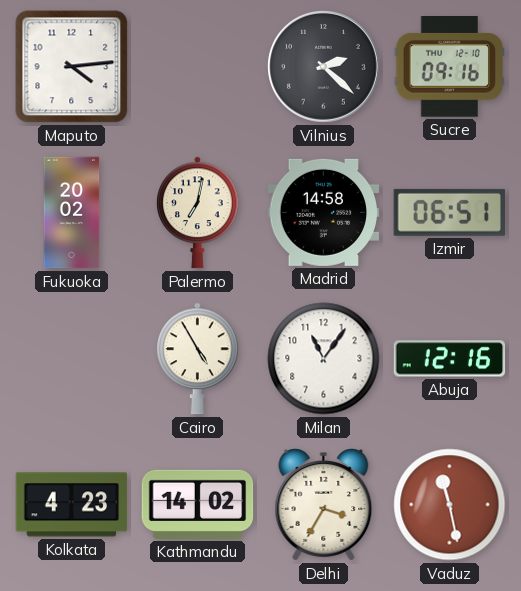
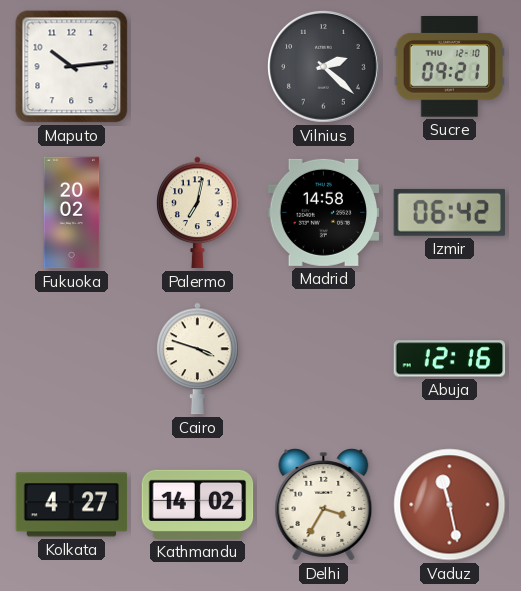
Maputo: 4:14 -> 10:14 (72, 67)
Sucre: 09:16 -> 09:21 (449, 67)
Izmir: 06:51 -> 06:42 (449, 212)
Cairo: 4:55 -> 3:48 (198, 359)
Milan: 11:06 -> none (324, 359)
Kolkata: 4:23 -> 4:27 (72, 505)
